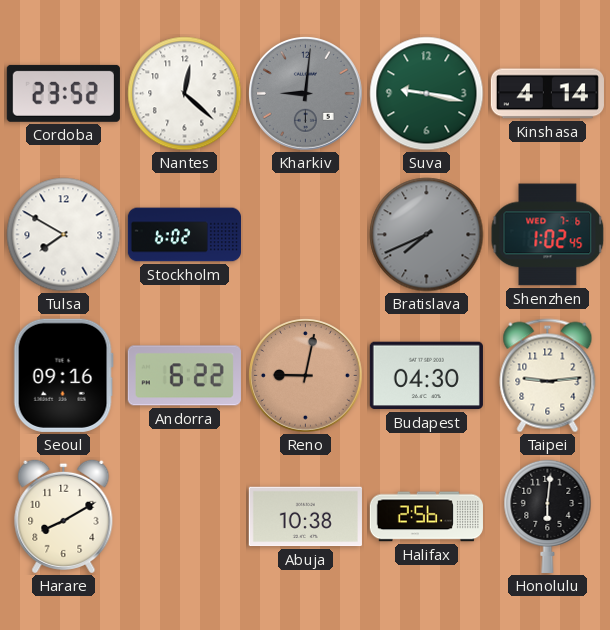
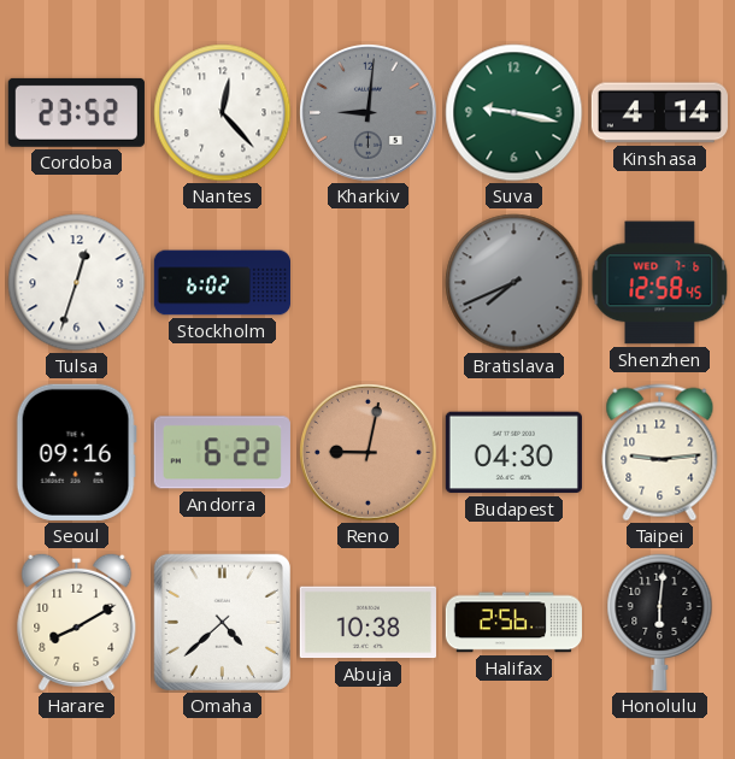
Nantes: 12:22 -> 12:23 (223, 113)
Tulsa: 7:50 -> 12:33 (77, 283)
Shenzhen: 1:02 -> 12:58 (660, 283)
Omaha: none -> 4:38 (222, 622)
